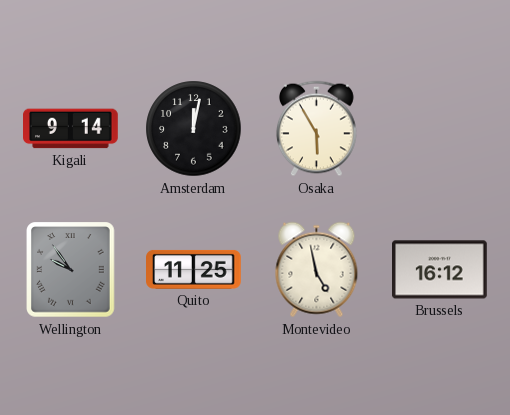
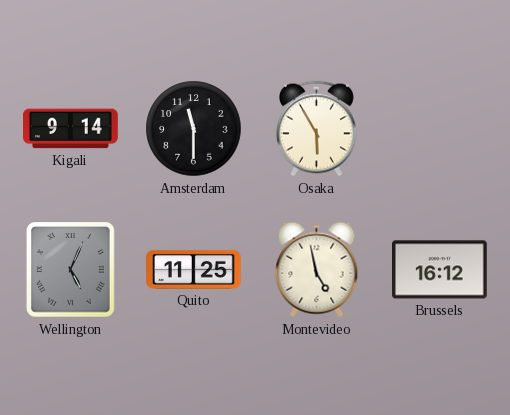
Amsterdam: 12:02 -> 11:30 (194, 129)
Wellington: 9:54 -> 5:04 (71, 270)
